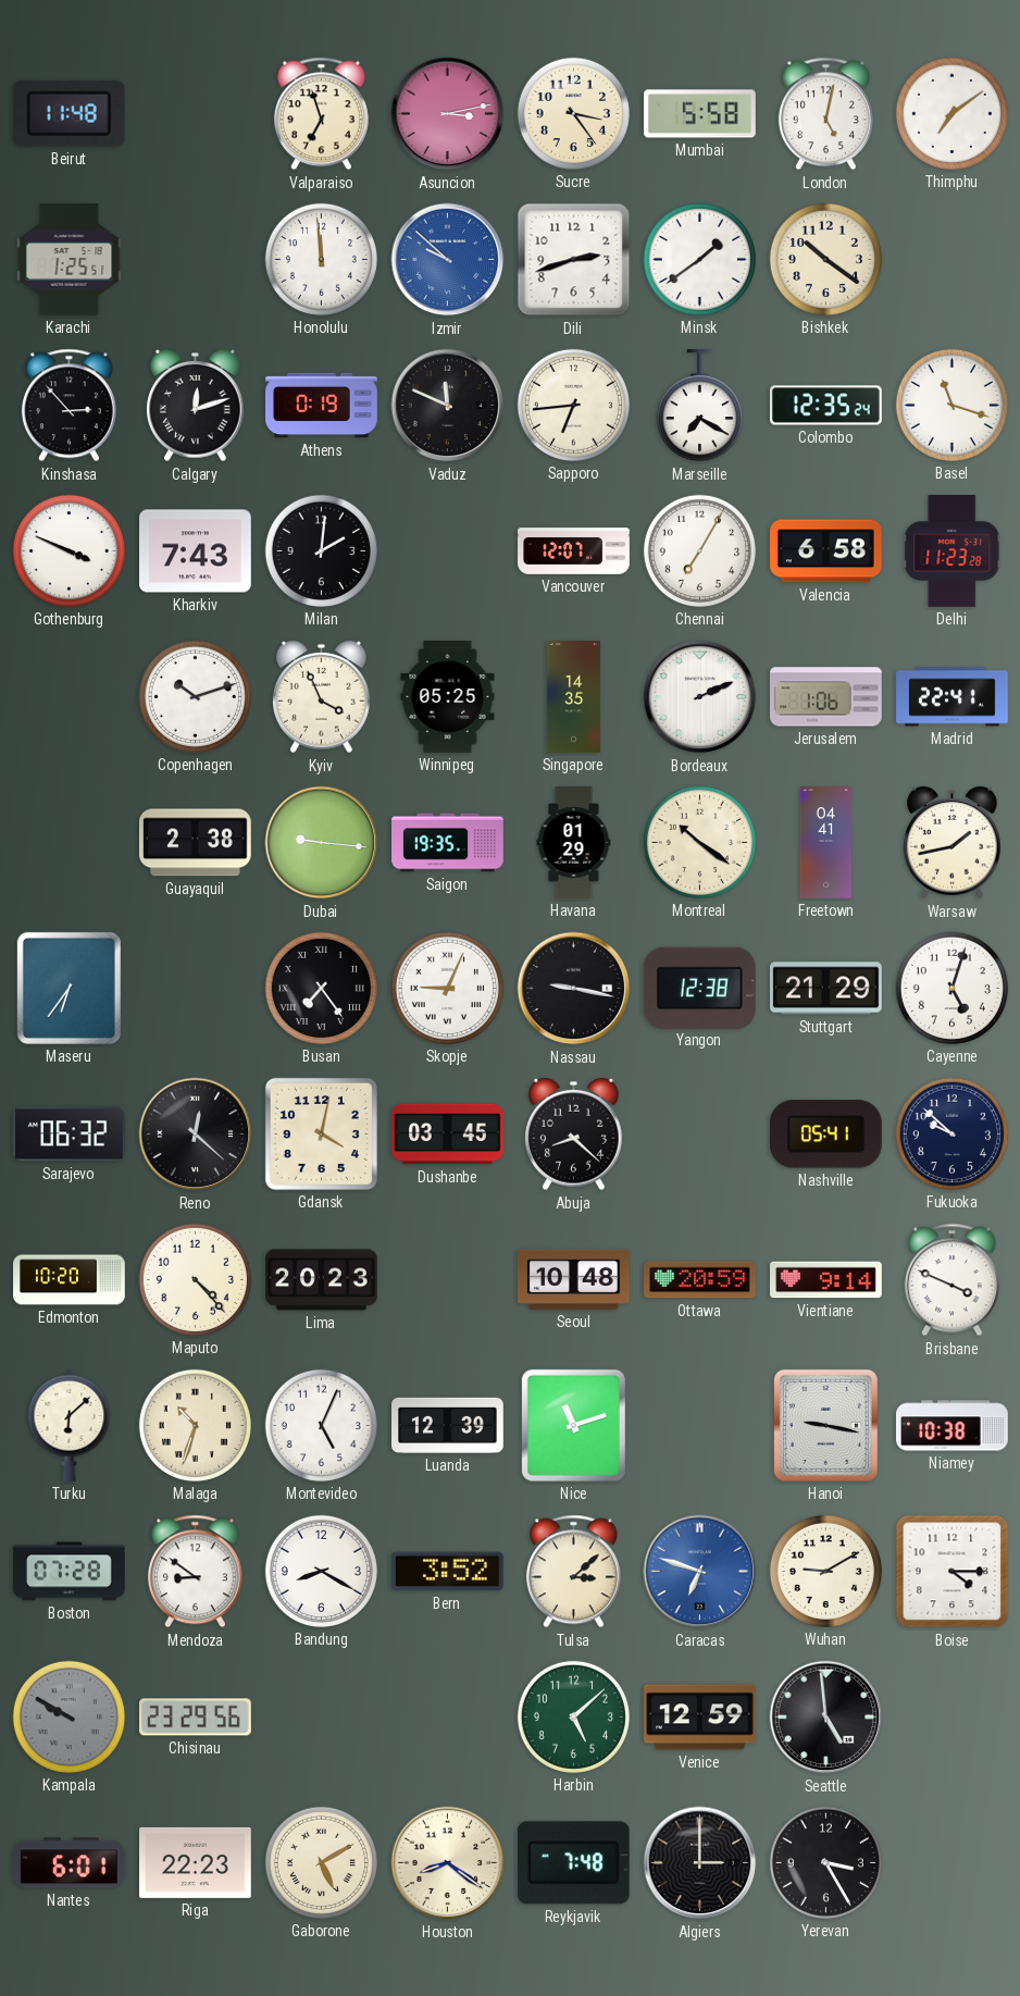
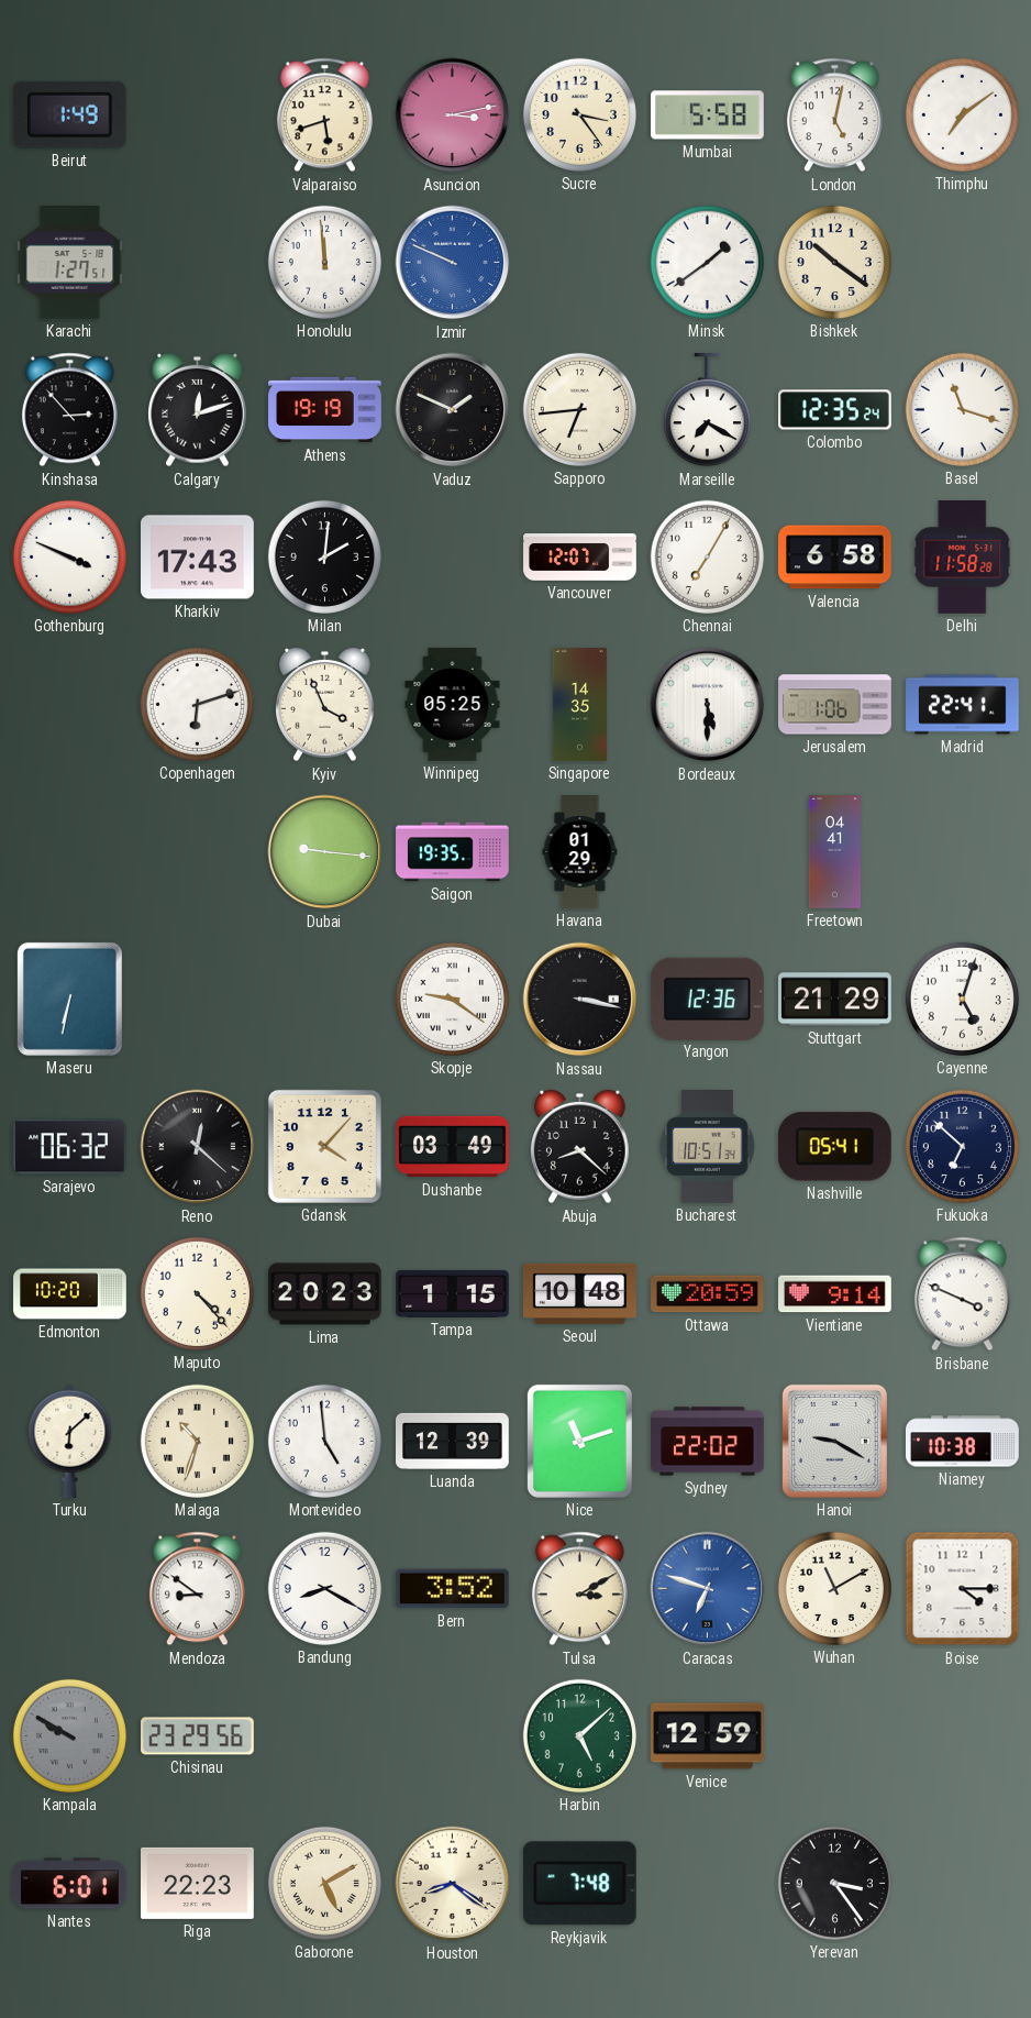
Beirut: 11:48 -> 1:49 (69, 114)
Valparaiso: 6:57 -> 5:42 (324, 115)
Karachi: 1:25 -> 1:27 (70, 263)
Izmir: 9:52 -> 9:49 (453, 263)
Dili: 2:42 -> none (574, 260)
Athens: 0:19 -> 19:19 (325, 410)
Vaduz: 11:49 -> 1:49 (453, 410)
Kharkiv: 7:43 -> 17:43 (198, 558)
Delhi: 11:23 -> 11:58 (963, 558)
Copenhagen: 10:12 -> 6:12 (197, 704)
Bordeaux: 2:11 -> 5:30 (708, 705)
Guayaquil: 2:38 -> none (196, 843)
Montreal: 10:21 -> none (699, 842)
Warsaw: 1:43 -> none (953, 843)
Maseru: 6:36 -> 6:32 (69, 999)
Busan: 7:24 -> none (321, 988)
Skopje: 9:04 -> 9:21 (452, 999)
Nassau: 9:17 -> 3:17 (580, 1000)
Yangon: 12:38 -> 12:36 (707, 999)
Gdansk: 4:02 -> 4:07 (324, 1146)
Dushanbe: 03:45 -> 03:49 (453, 1147)
Bucharest: none -> 10:51 (708, 1147)
Fukuoka: 9:52 -> 6:52 (962, 1146)
Tampa: none -> 1:15 (453, 1293)
Montevideo: 5:04 -> 4:59 (324, 1441)
Sydney: none -> 22:02 (708, 1442)
Hanoi: 9:17 -> 9:20 (834, 1441)
Boston: 07:28 -> none (70, 1572)
Tulsa: 3:08 -> 3:10 (579, 1589)
Wuhan: 9:10 -> 11:10 (834, 1588)
Seattle: 4:59 -> none (826, 1718)
Algiers: 3:00 -> none (700, 1863)
Yerevan: 3:25 -> 3:24 (834, 1883)
